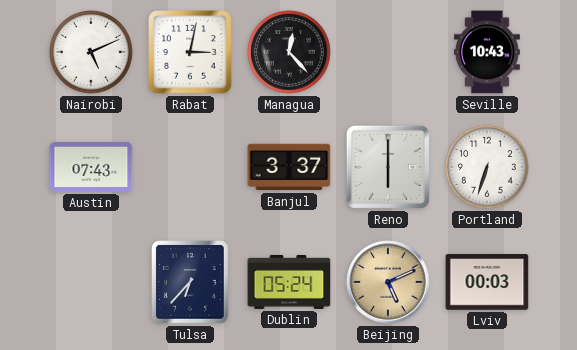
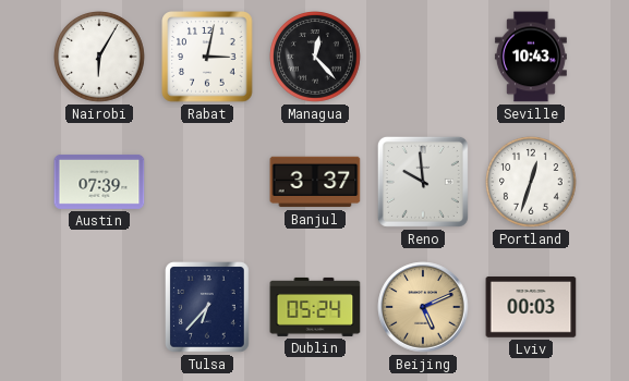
Nairobi: 5:11 -> 6:05 (99, 57)
Austin: 07:43 -> 07:39 (99, 182)
Reno: 6:00 -> 9:59 (423, 182)
Portland: 6:33 -> 12:33 (531, 182)
